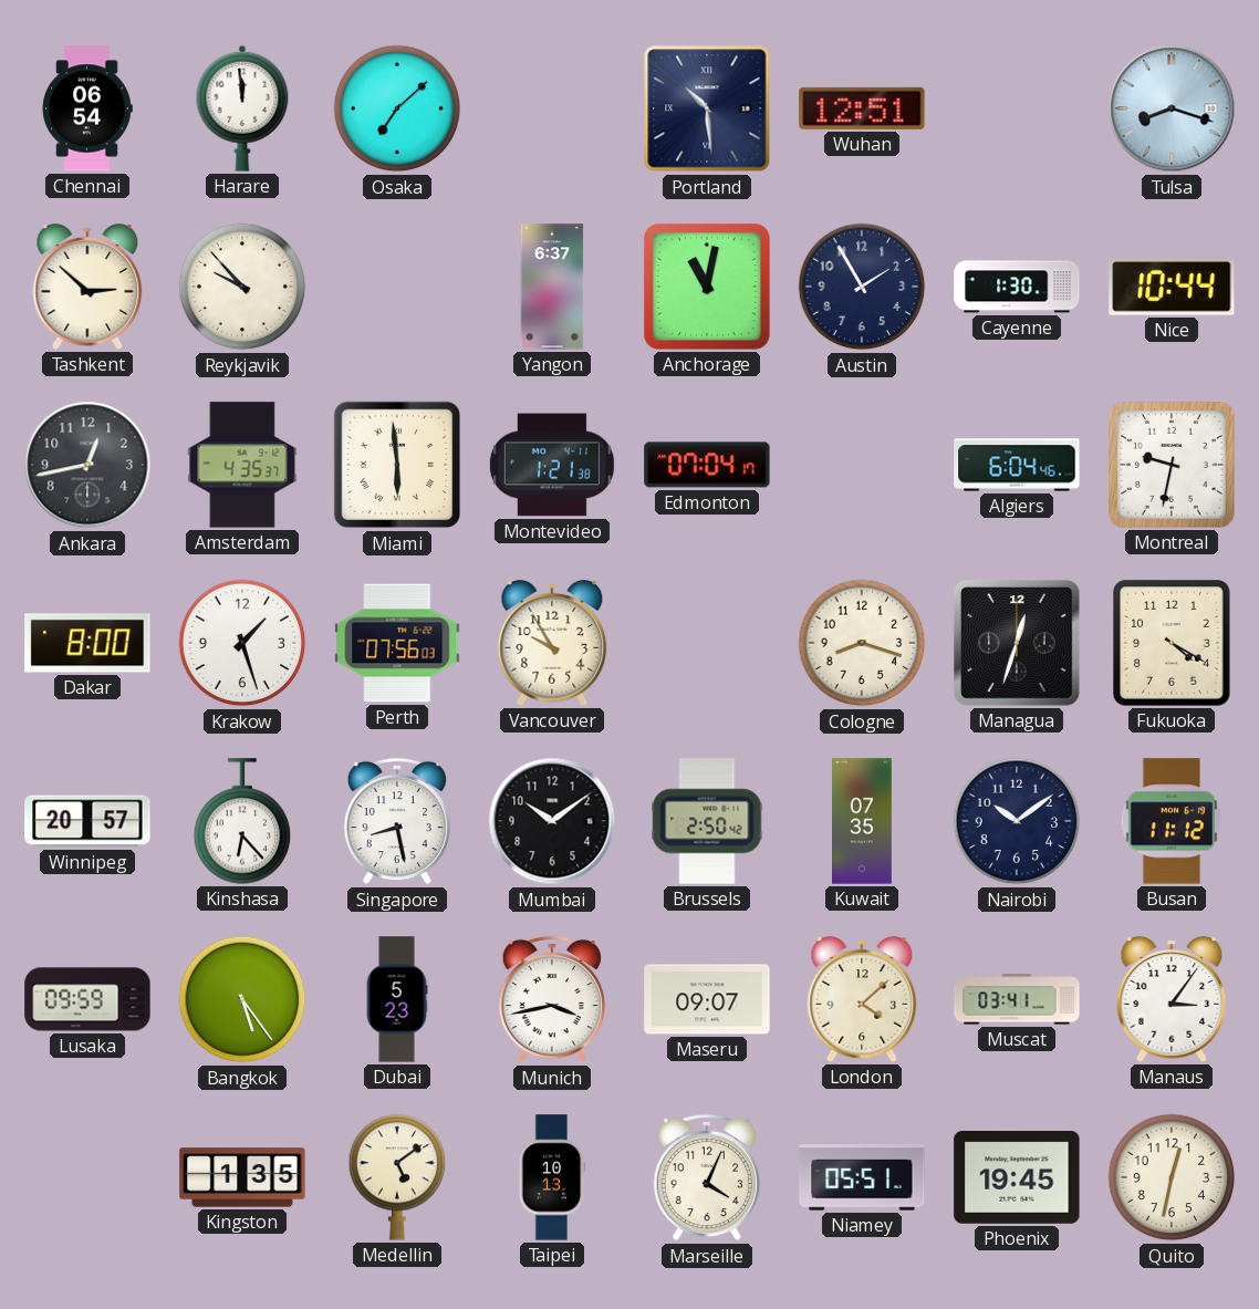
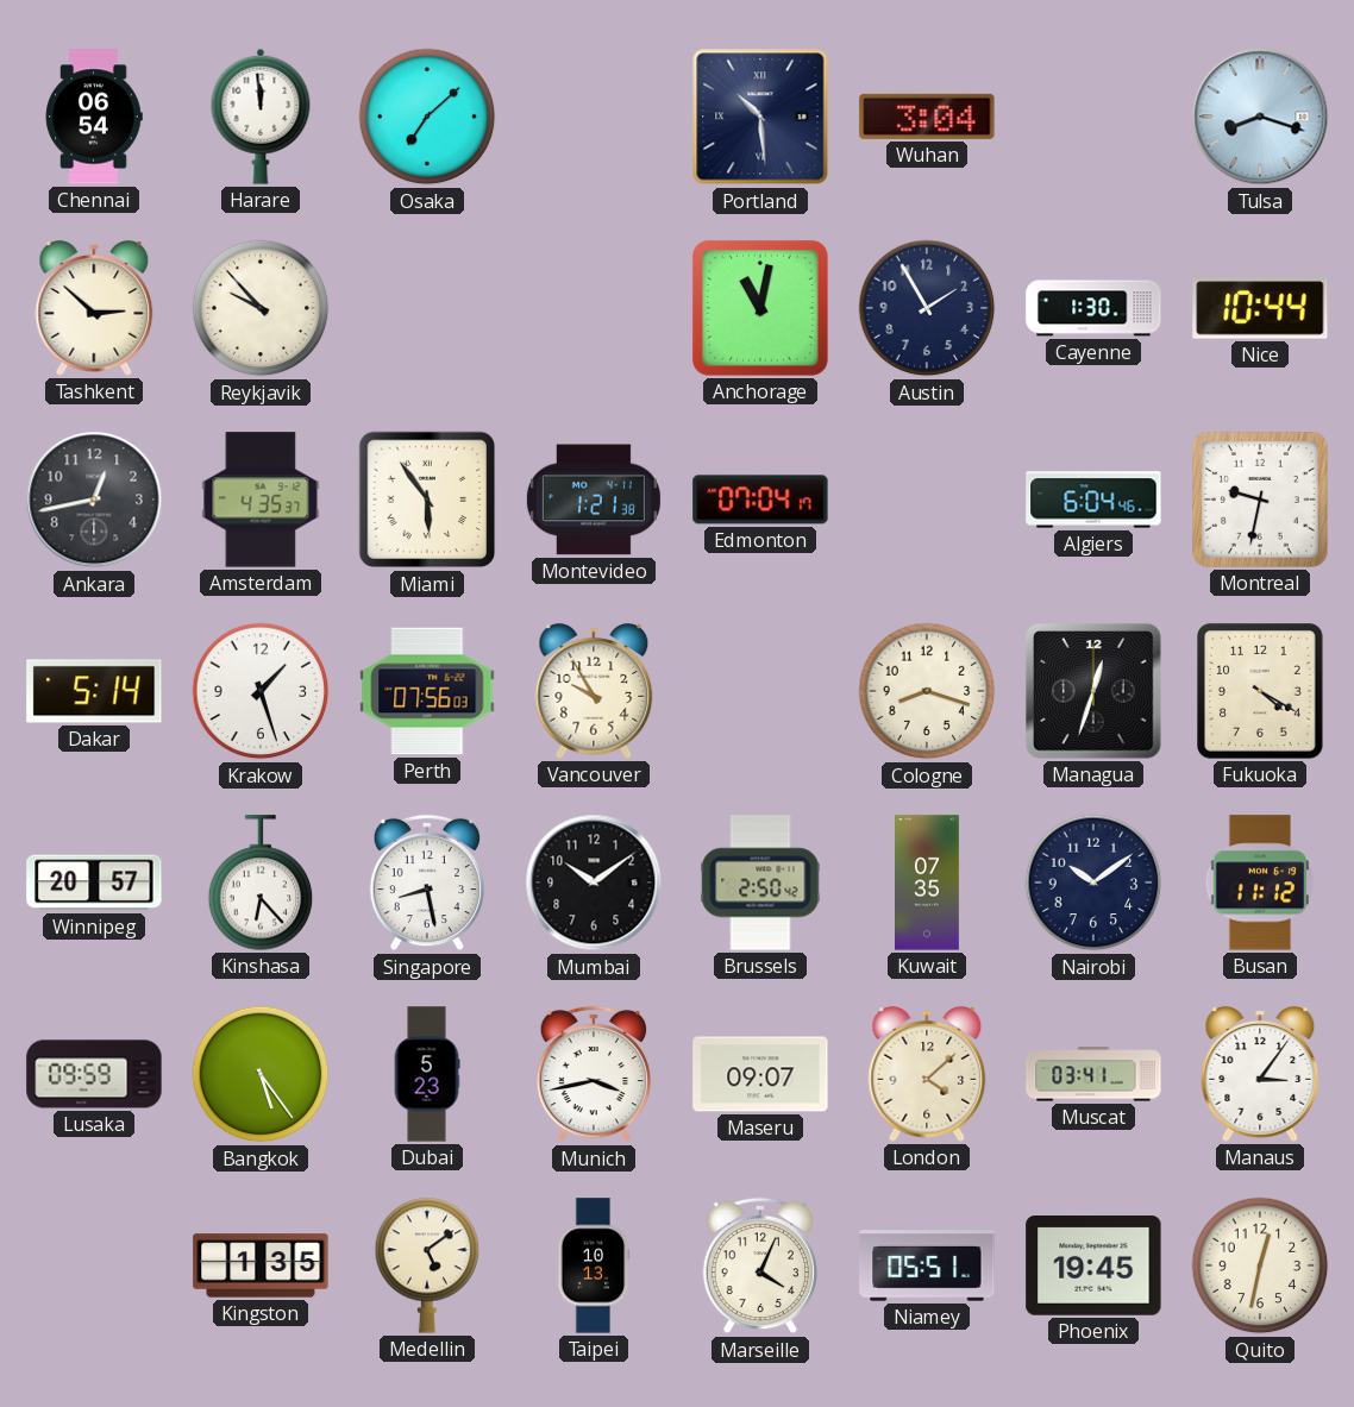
Wuhan: 12:51 -> 3:04 (927, 117)
Yangon: 6:37 -> none (552, 287)
Miami: 5:59 -> 5:54 (427, 500)
Dakar: 8:00 -> 5:14 (94, 691)
